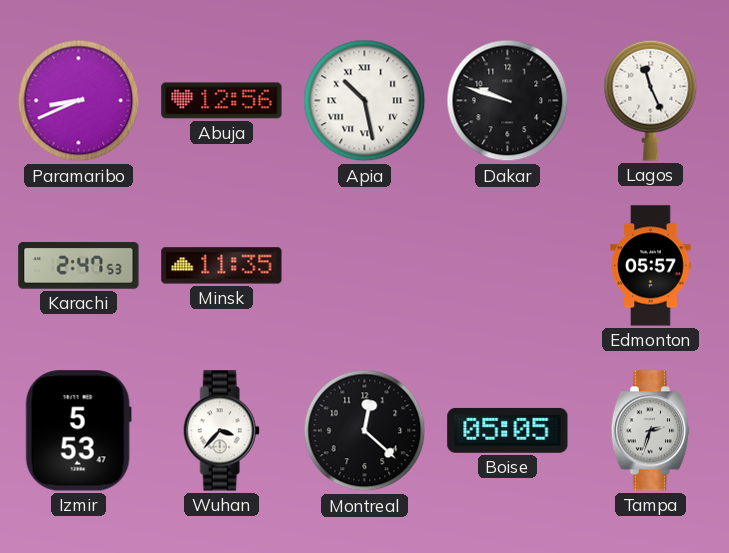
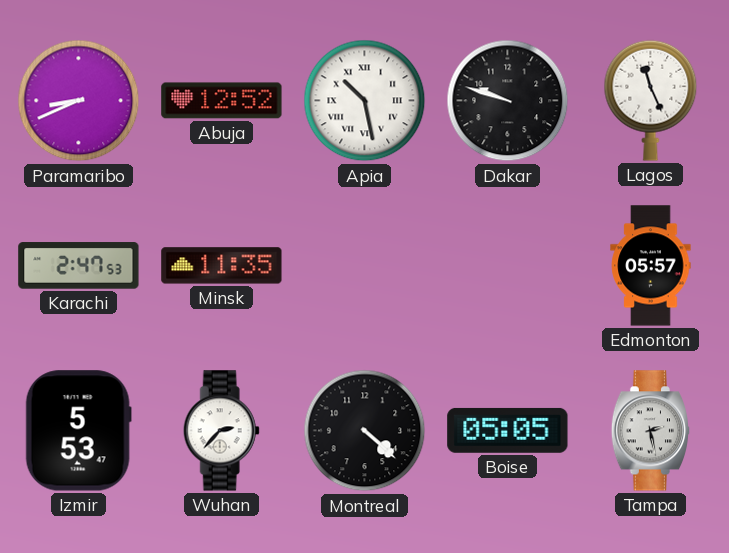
Abuja: 12:56 -> 12:52 (222, 101)
Wuhan: 3:37 -> 2:37 (221, 431)
Montreal: 12:22 -> 4:22 (365, 431)
Tampa: 2:33 -> 2:28 (650, 431)
